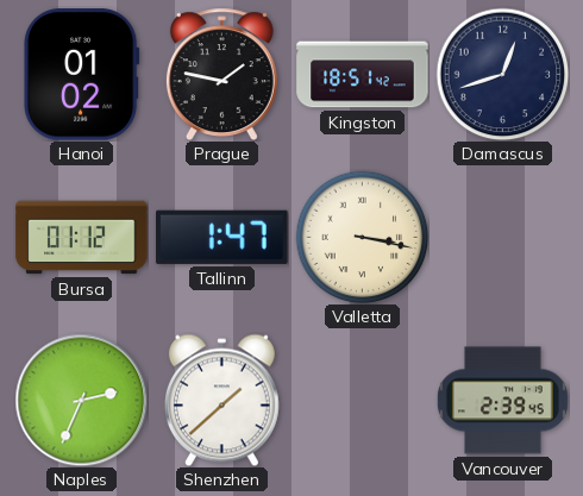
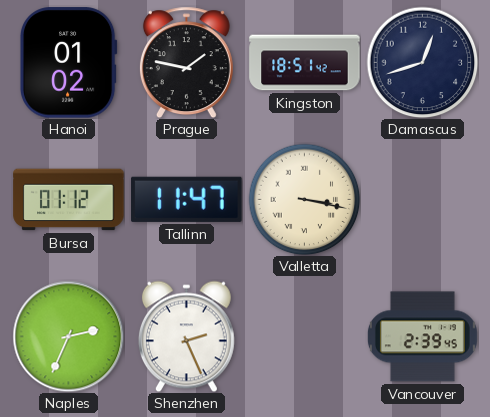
Tallinn: 1:47 -> 11:47 (187, 199)
Shenzhen: 1:38 -> 2:26 (186, 336)
